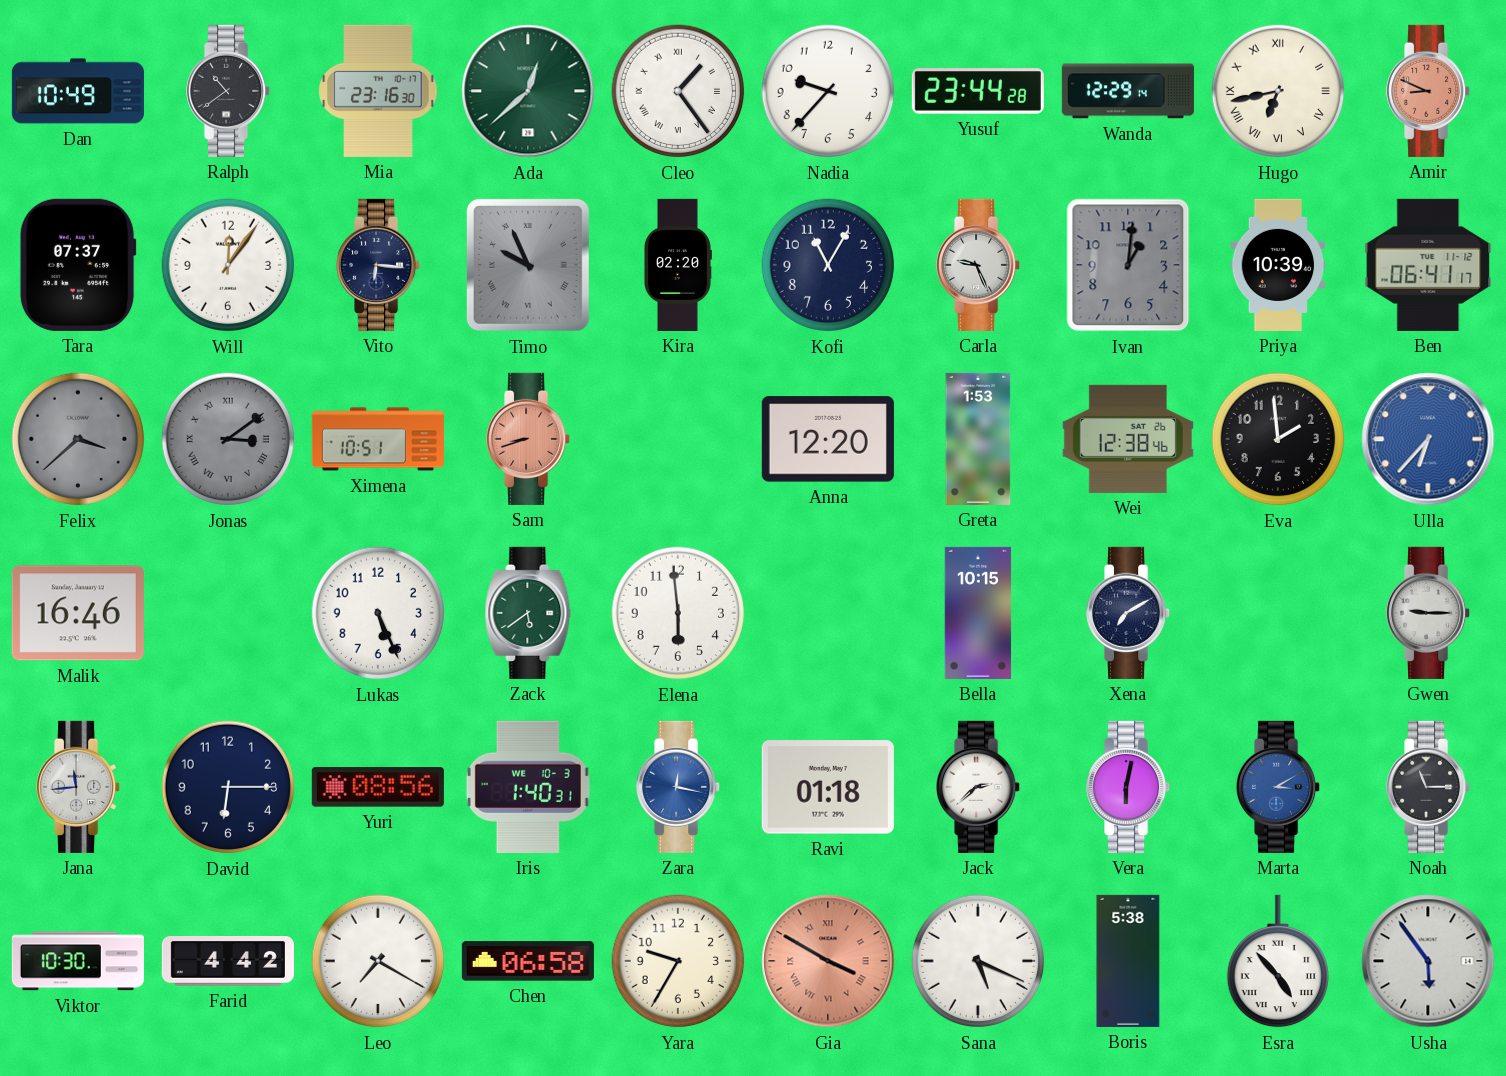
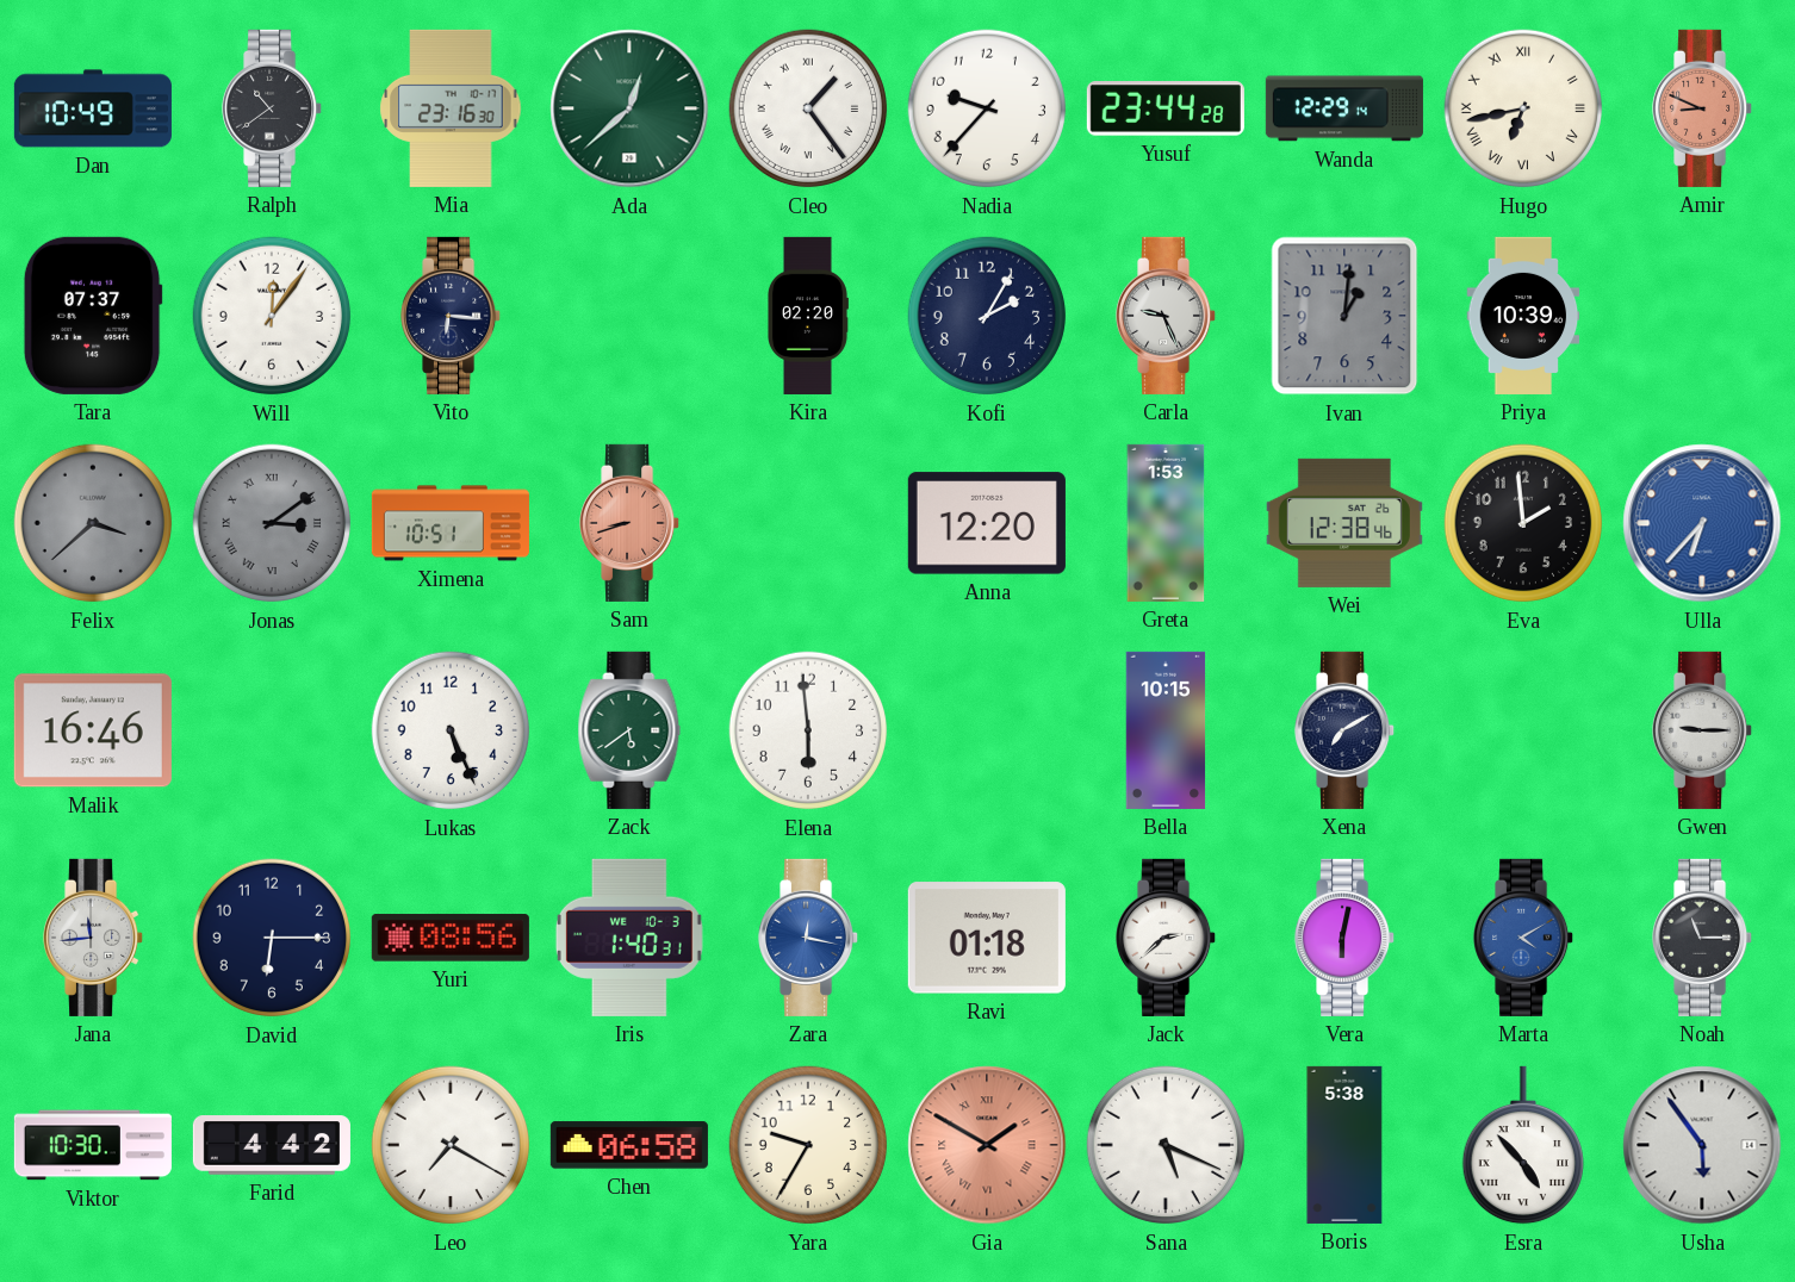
Timo: 9:56 -> none (528, 265)
Kofi: 11:05 -> 2:05 (987, 316)
Ben: 06:41 -> none (1428, 265)
Marta: 3:10 -> 4:10 (1524, 938)
Gia: 3:50 -> 1:50 (987, 1145)
